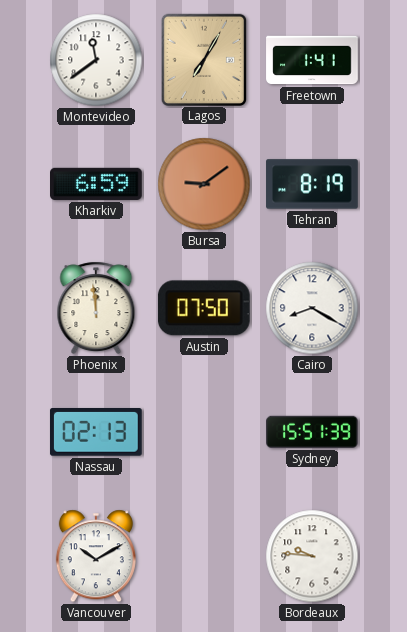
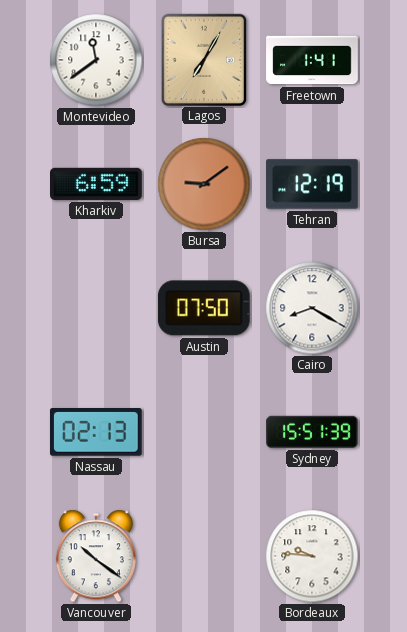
Tehran: 8:19 -> 12:19 (312, 184)
Phoenix: 11:59 -> none (96, 308)
Vancouver: 10:10 -> 10:21 (96, 556)
